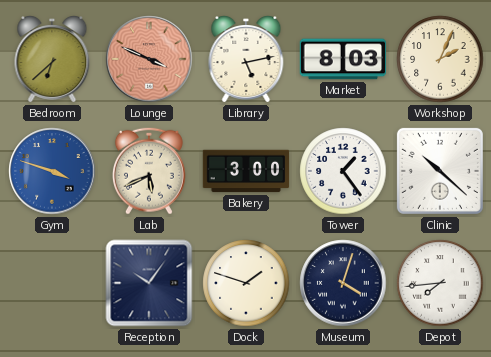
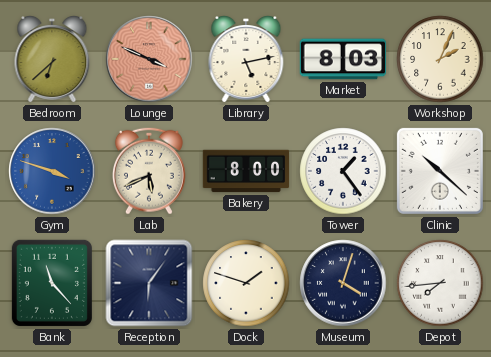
Bakery: 3:00 -> 8:00 (246, 171)
Bank: none -> 11:23 (52, 283)
Reception: 10:06 -> 6:06 (149, 283)
